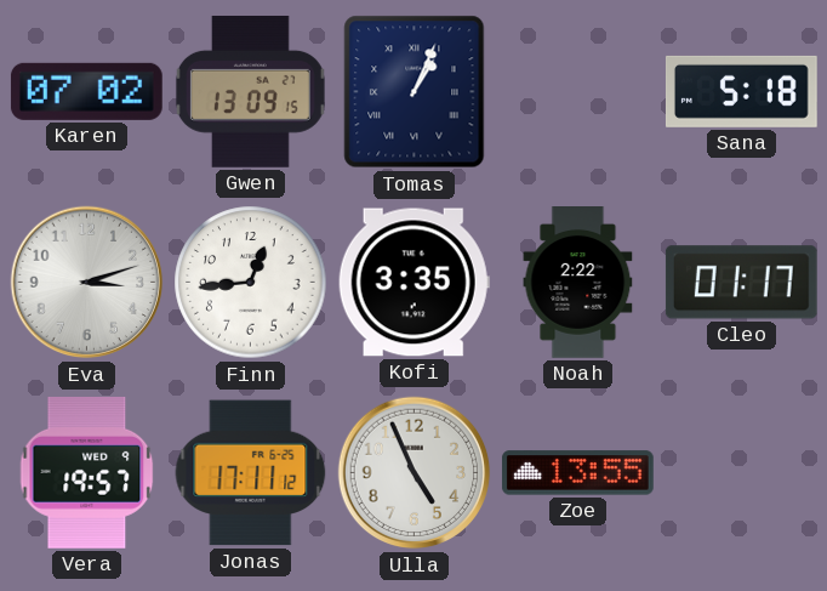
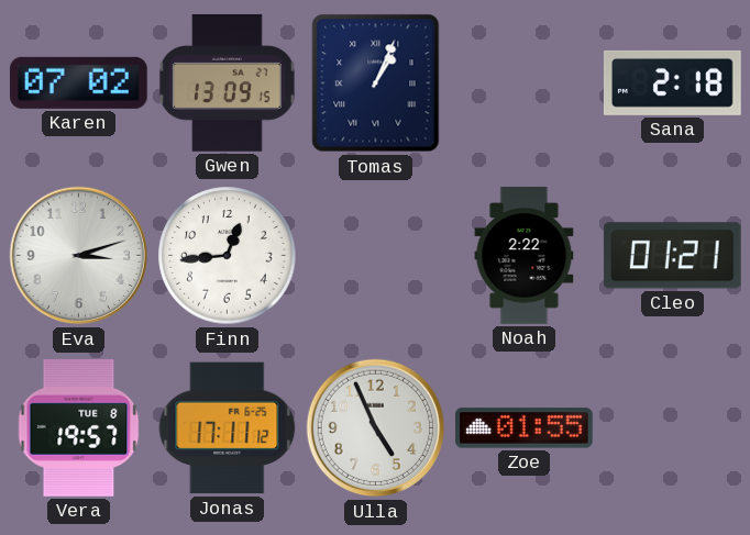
Sana: 5:18 -> 2:18 (672, 82)
Kofi: 3:35 -> none (413, 283)
Cleo: 01:17 -> 01:21 (672, 256)
Vera date: WED 9 -> TUE 8 (79, 427)
Zoe: 13:55 -> 01:55 (523, 428)
